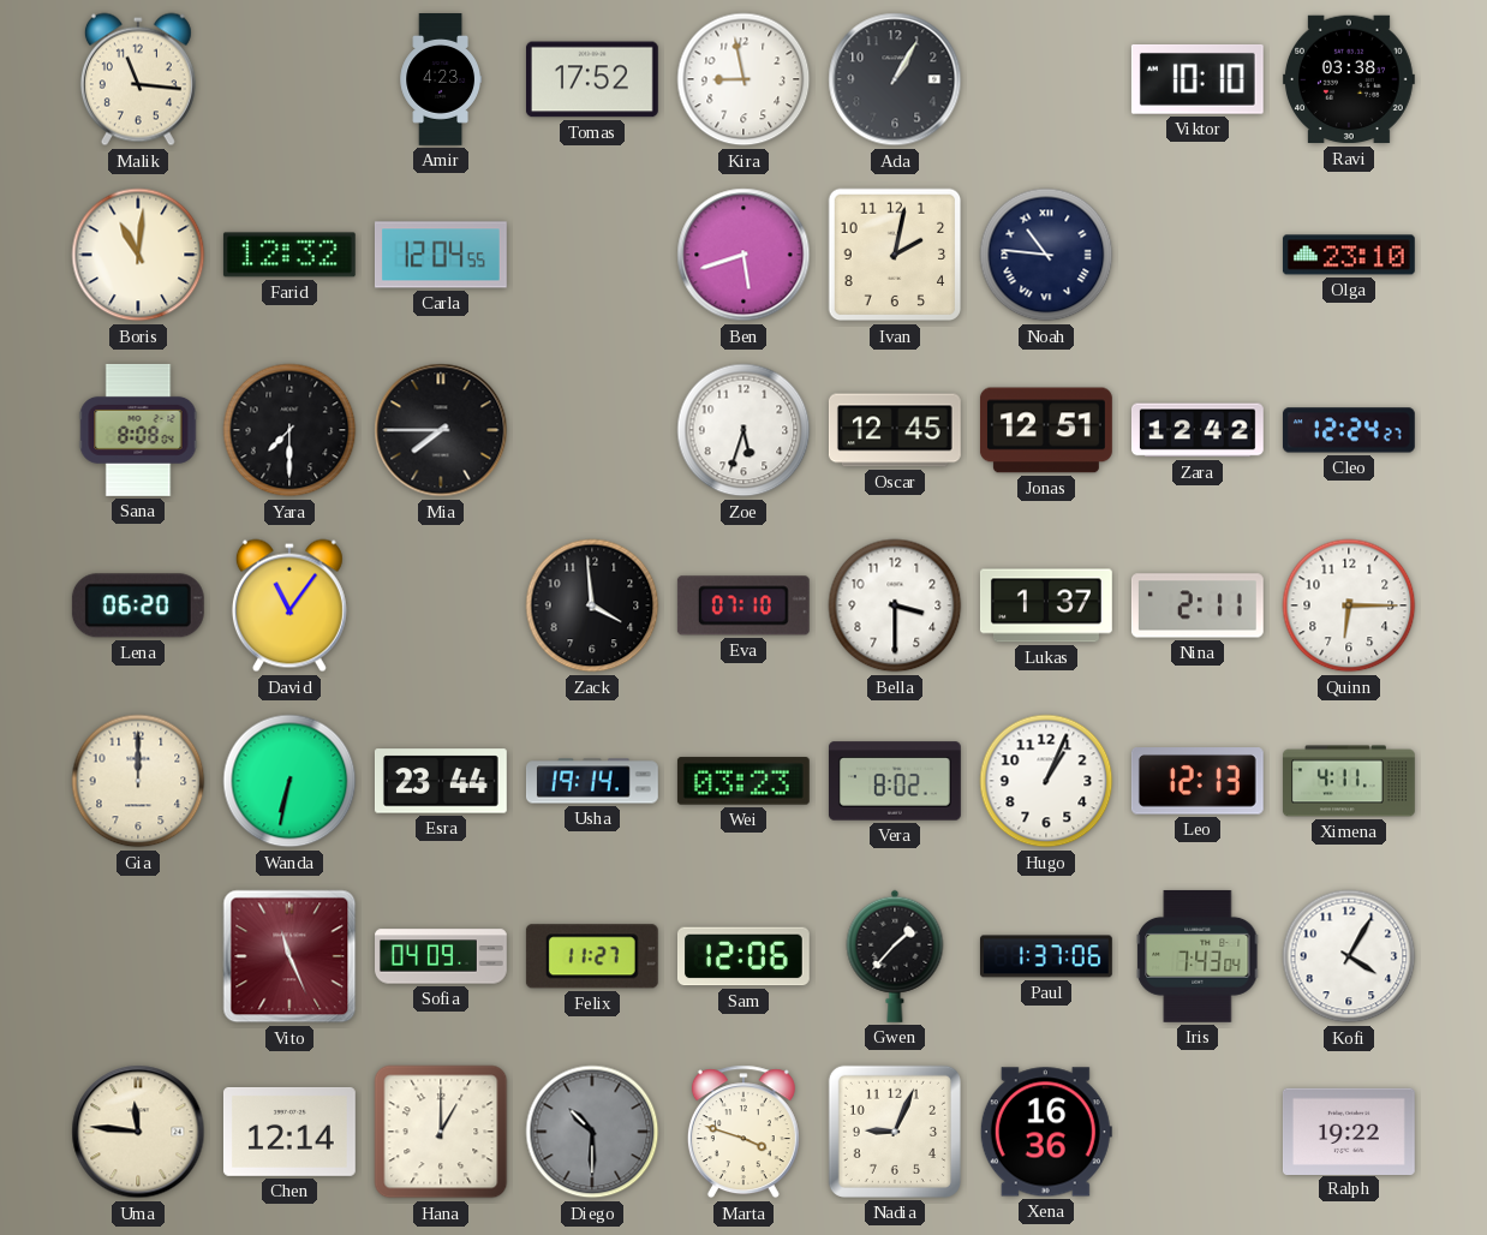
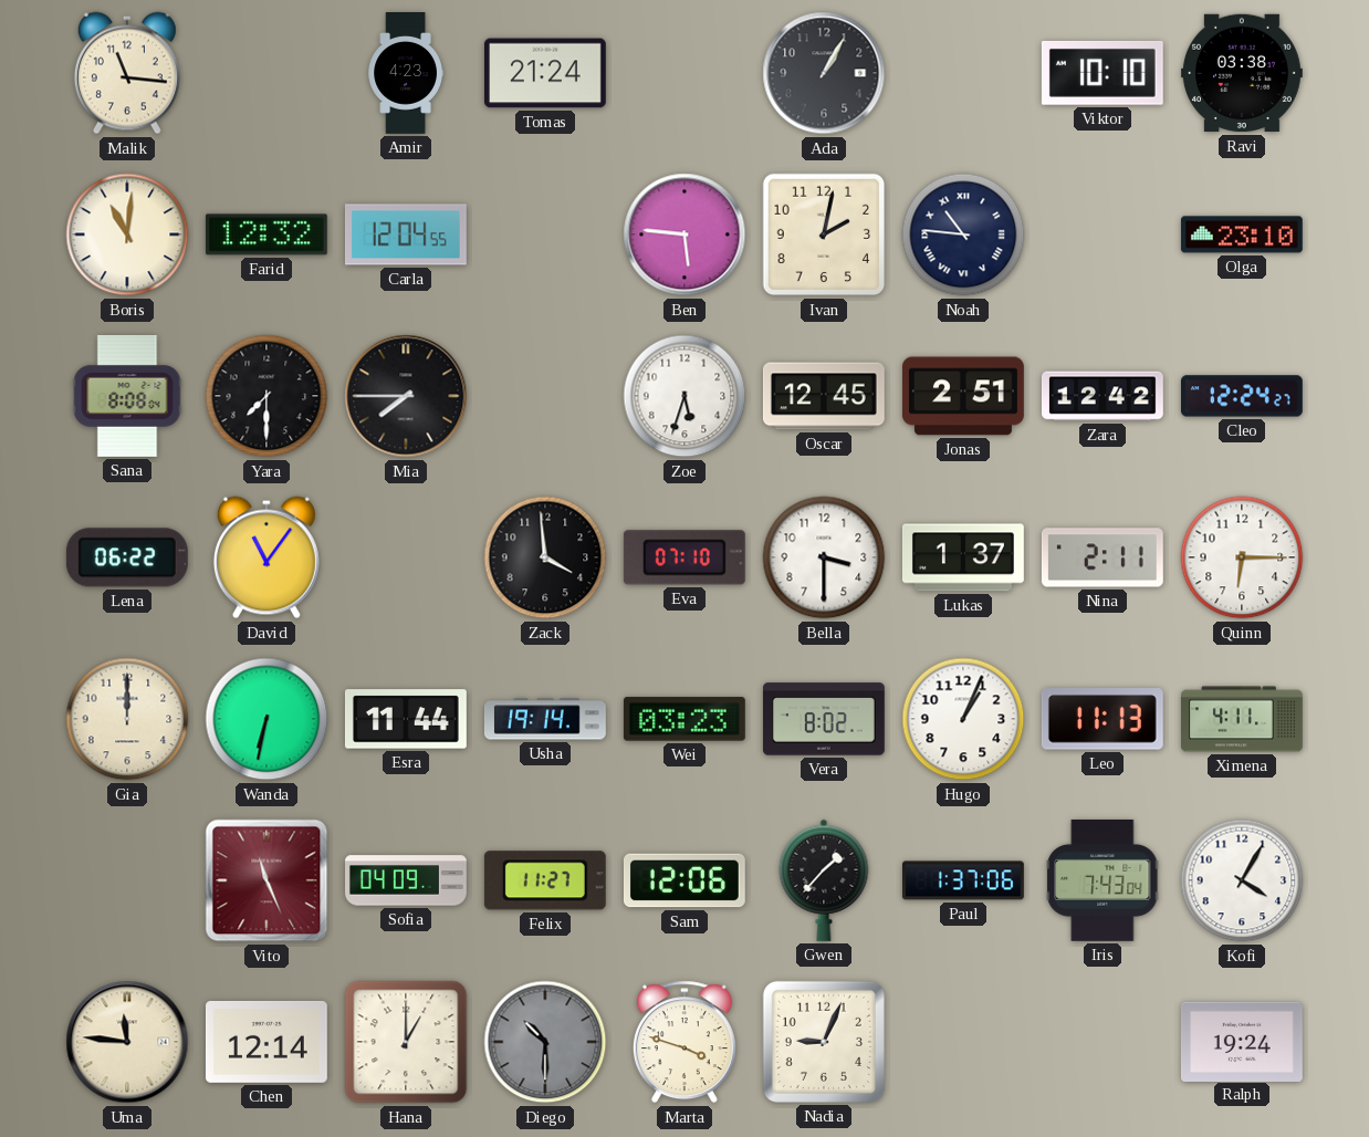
Tomas: 17:52 -> 21:24 (545, 73)
Kira: 8:58 -> none (743, 79)
Ben: 5:42 -> 5:46 (684, 234)
Jonas: 12:51 -> 2:51 (963, 396)
Lena: 06:20 -> 06:22 (127, 557)
Esra: 23:44 -> 11:44 (406, 719)
Leo: 12:13 -> 11:13 (1102, 719)
Xena: 16:36 -> none (1046, 1132)
Ralph: 19:22 -> 19:24 (1242, 1041)
